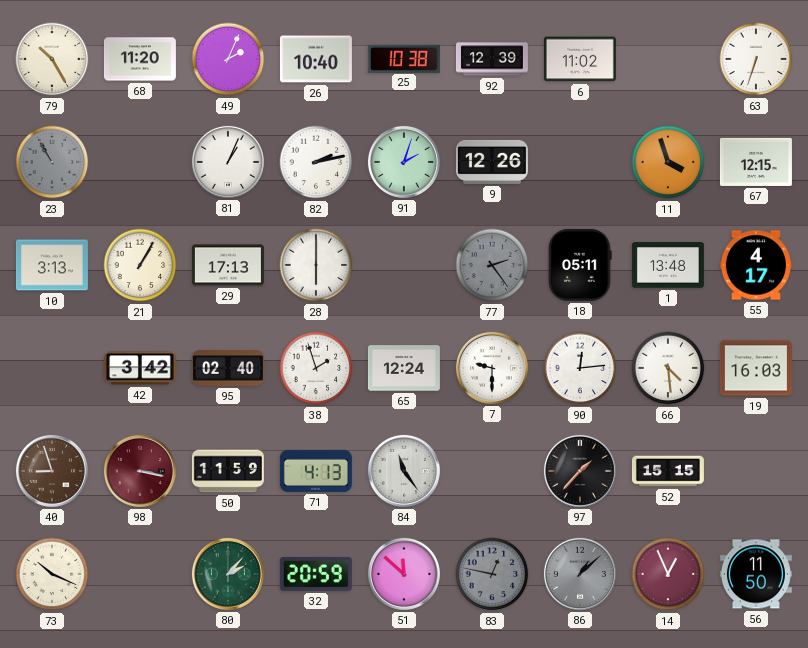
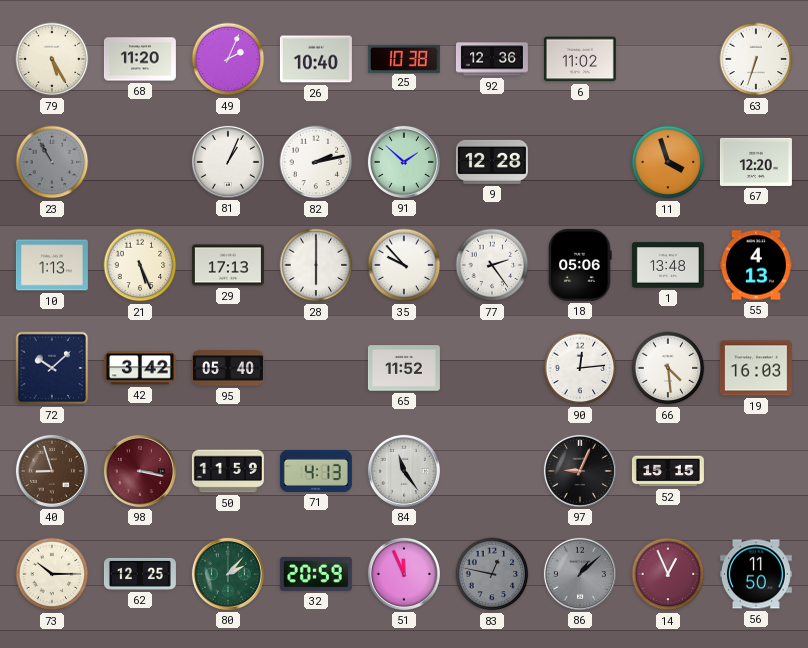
79: 10:25 -> 5:25 (52, 59)
92: 12:39 -> 12:36 (492, 59)
91: 2:03 -> 1:52 (404, 162)
9: 12:26 -> 12:28 (492, 162)
67: 12:15 -> 12:20 (756, 162)
10: 3:13 -> 1:13 (52, 265)
21: 1:05 -> 5:26 (140, 265)
35: none -> 9:53 (404, 265)
77 dial: grey -> white (492, 265)
18: 05:11 -> 05:06 (580, 265)
55: 4:17 -> 4:13 (756, 265)
72: none -> 10:08 (52, 368)
95: 02:40 -> 05:40 (228, 368)
38: 1:57 -> none (316, 368)
65: 12:24 -> 11:52 (404, 368)
7: 9:30 -> none (492, 368)
97: 1:37 -> 9:04 (580, 471)
73: 10:19 -> 10:15 (52, 574)
62: none -> 12:25 (140, 574)
51: 11:52 -> 11:56 (404, 574)
